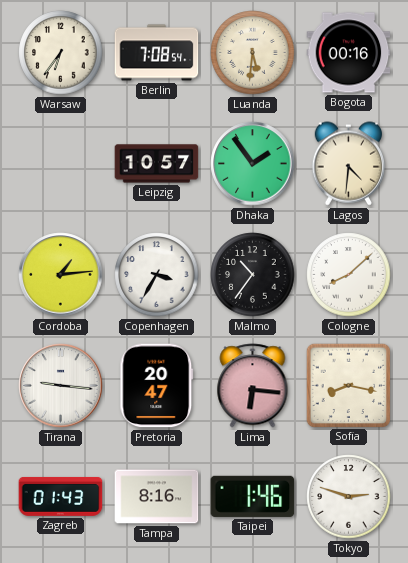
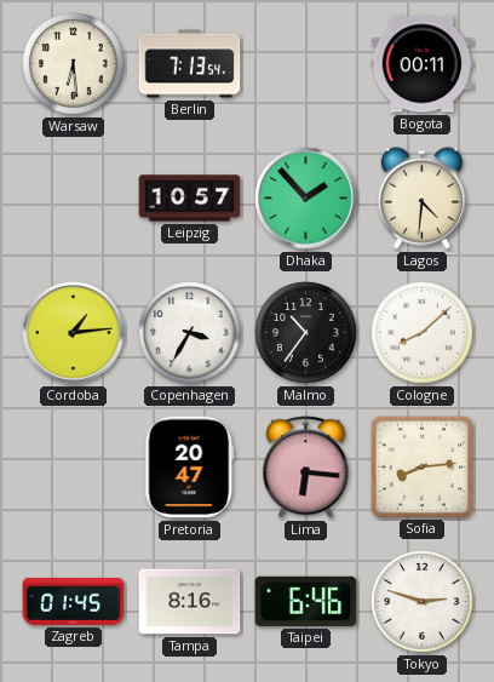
Warsaw: 6:36 -> 6:29 (74, 64)
Berlin: 7:08 -> 7:13 (190, 64)
Luanda: 5:31 -> none (253, 53)
Bogota: 00:16 -> 00:11 (423, 64)
Dhaka: 1:54 -> 1:53 (306, 199)
Tirana: 9:16 -> none (61, 386)
Sofia: 8:17 -> 8:14 (421, 466)
Zagreb: 01:43 -> 01:45 (74, 602)
Taipei: 1:46 -> 6:46 (306, 601)
